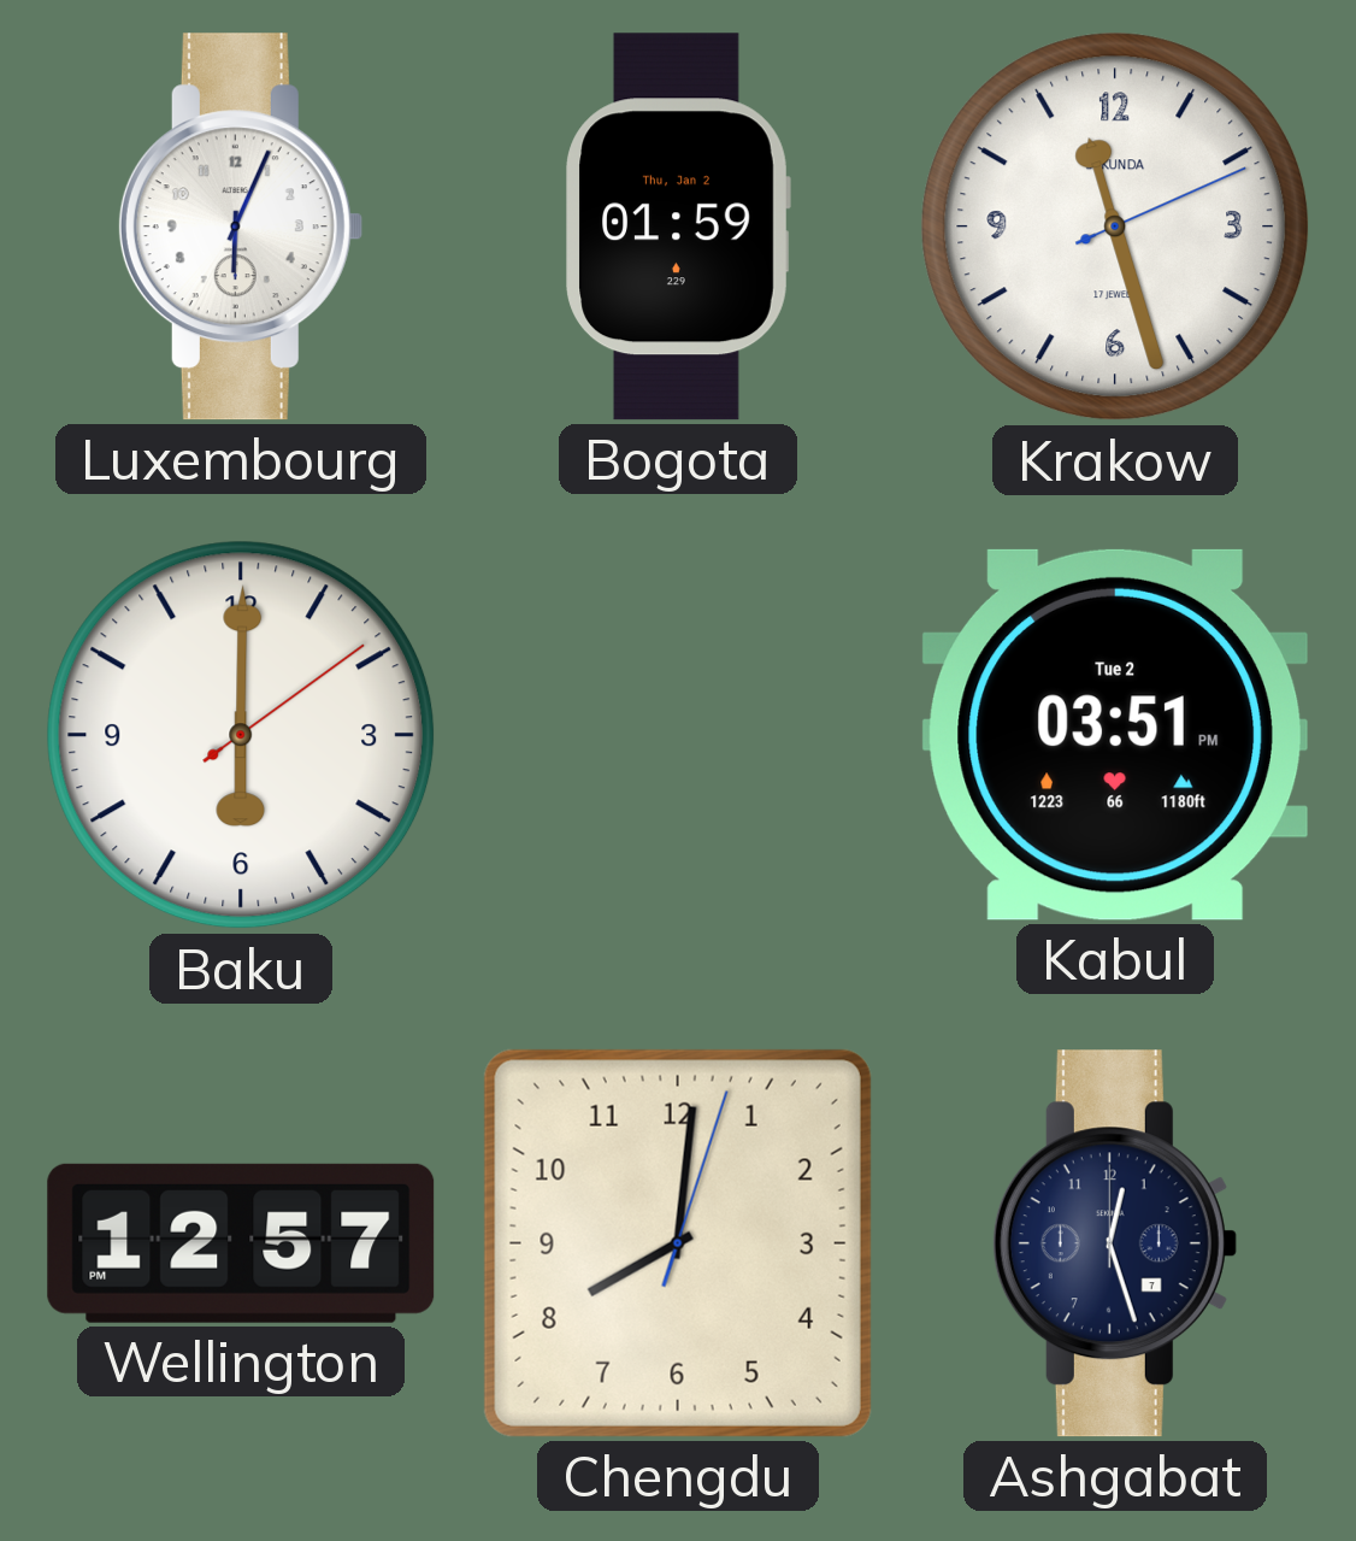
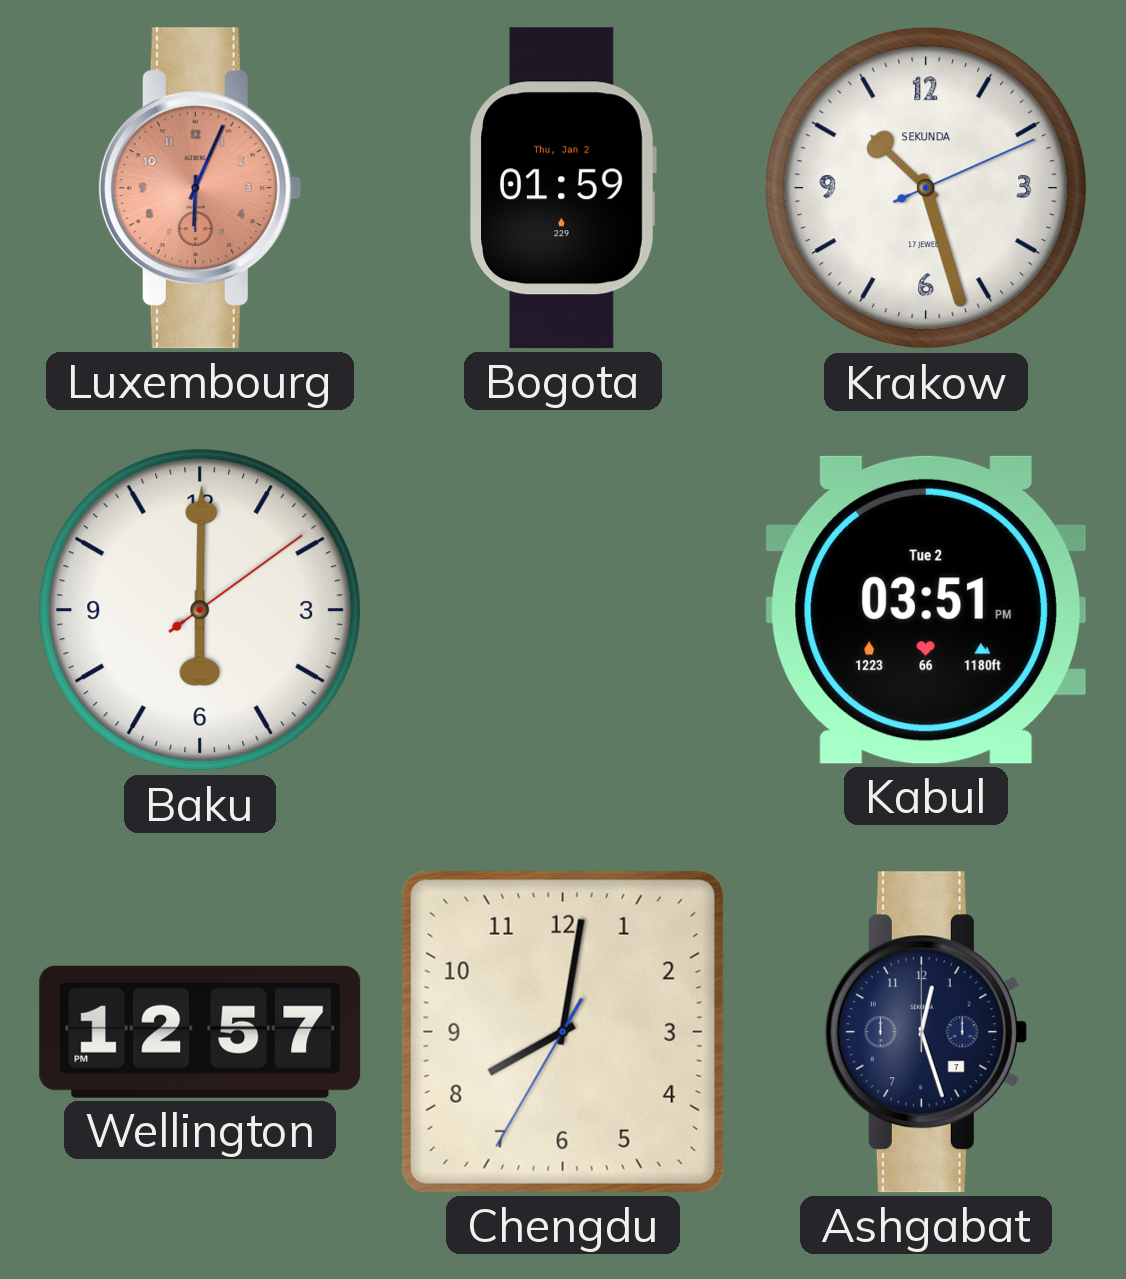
Luxembourg dial: white -> salmon (199, 188)
Krakow: 11:27 -> 10:27 (926, 188)
Chengdu: 8:01:03 -> 8:01:35 (563, 1032)
